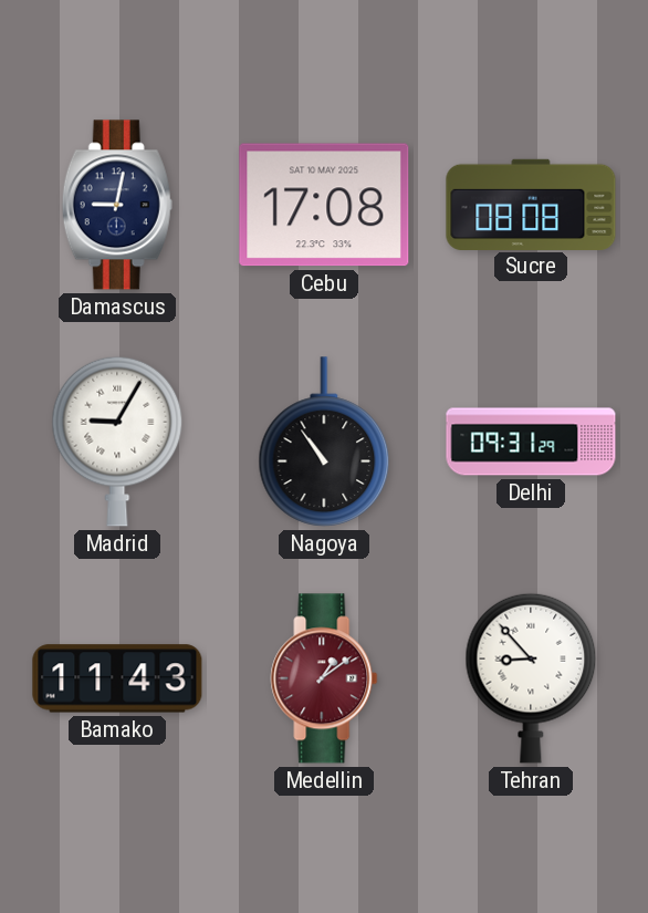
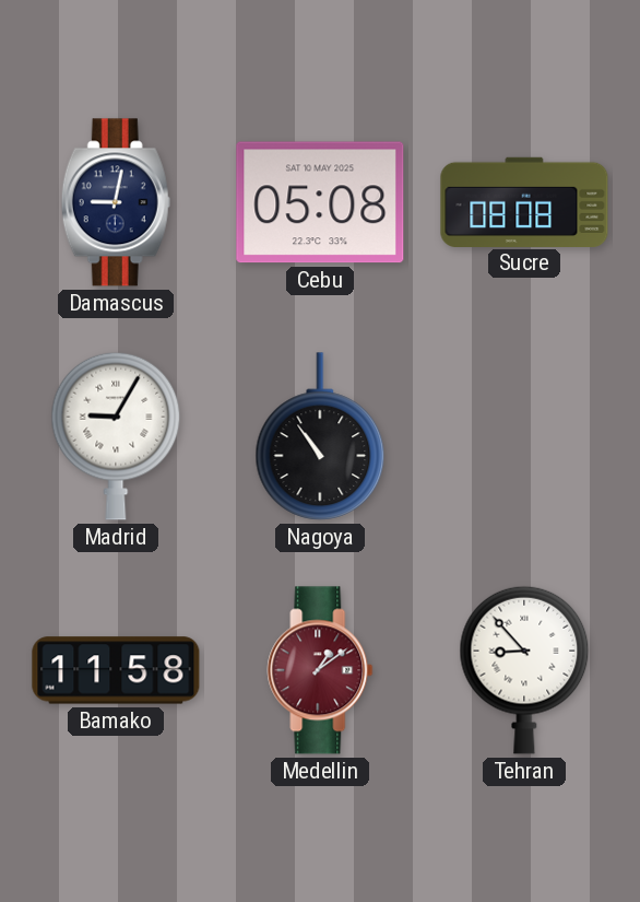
Cebu: 17:08 -> 05:08 (320, 202)
Delhi: 09:31 -> none (531, 442)
Bamako: 11:43 -> 11:58 (116, 670)
